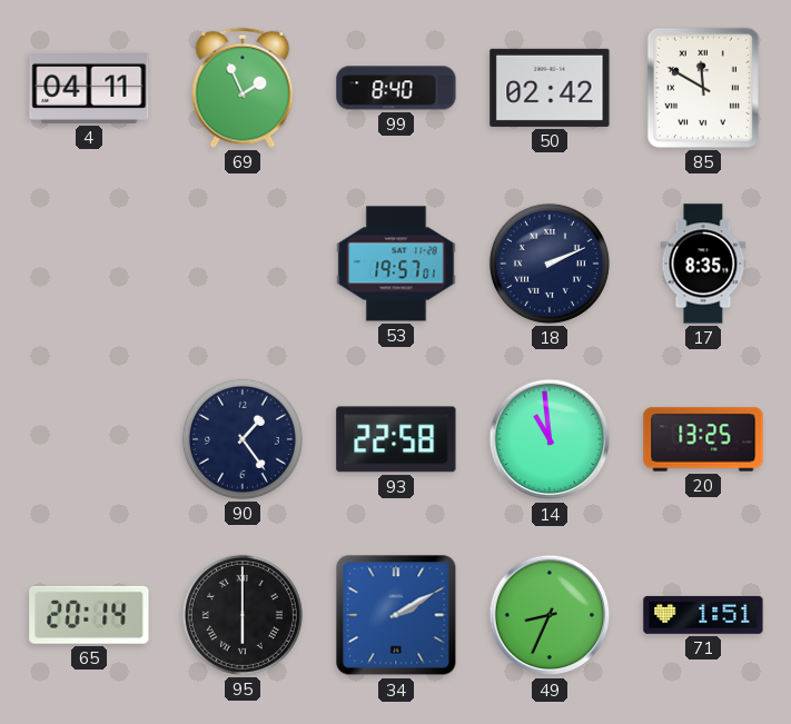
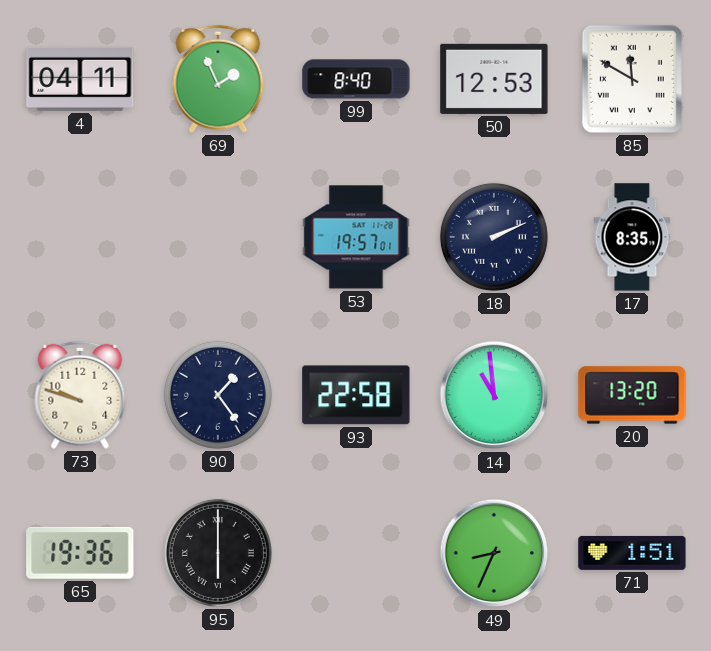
50: 02:42 -> 12:53 (494, 79)
73: none -> 9:48 (80, 395)
20: 13:25 -> 13:20 (632, 395)
65: 20:14 -> 19:36 (80, 553)
34: 2:10 -> none (396, 615)
